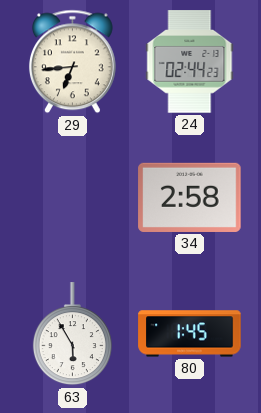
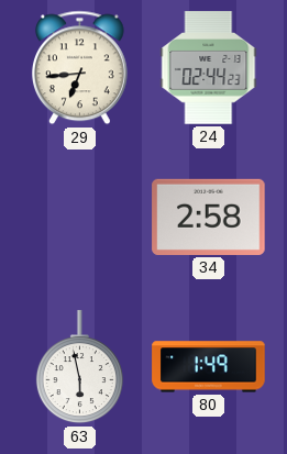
63: 5:55 -> 5:58 (79, 367)
80: 1:45 -> 1:49 (209, 367)
